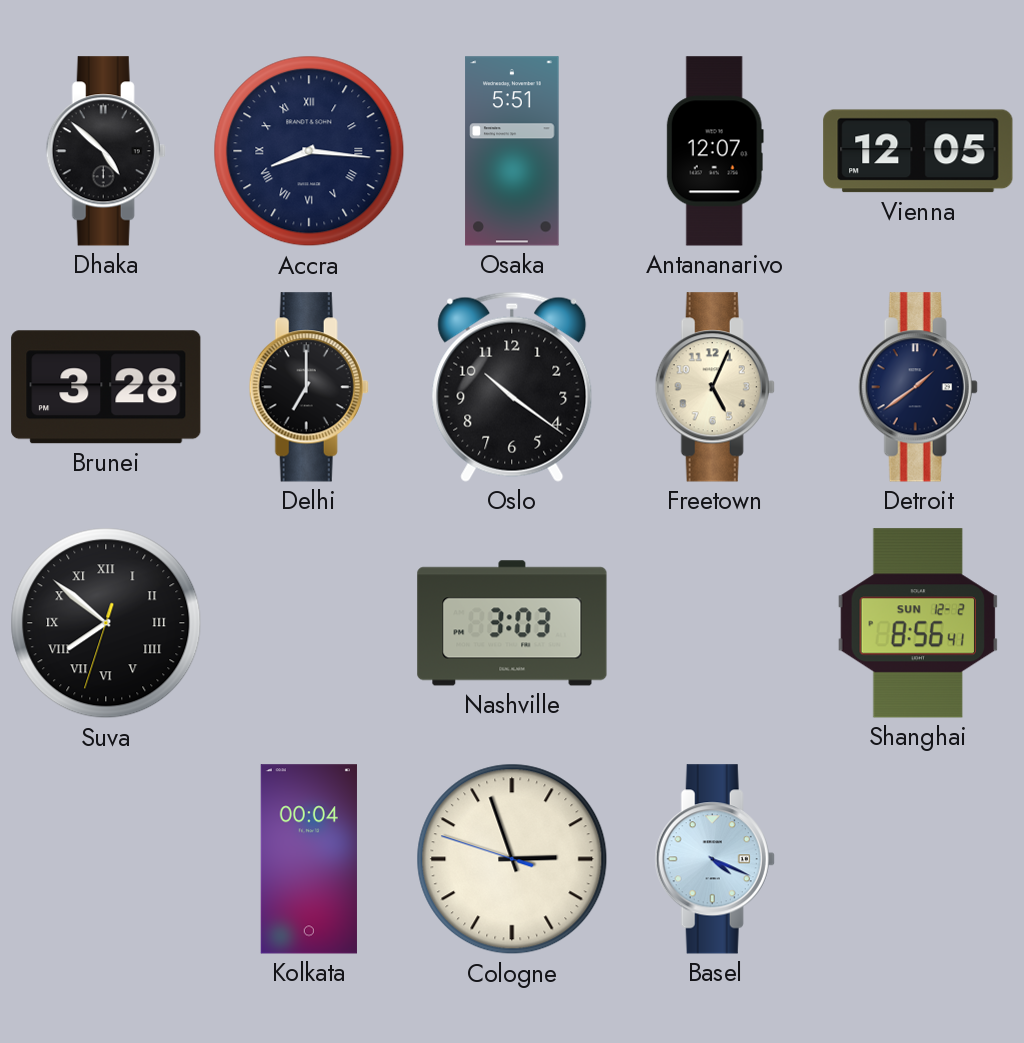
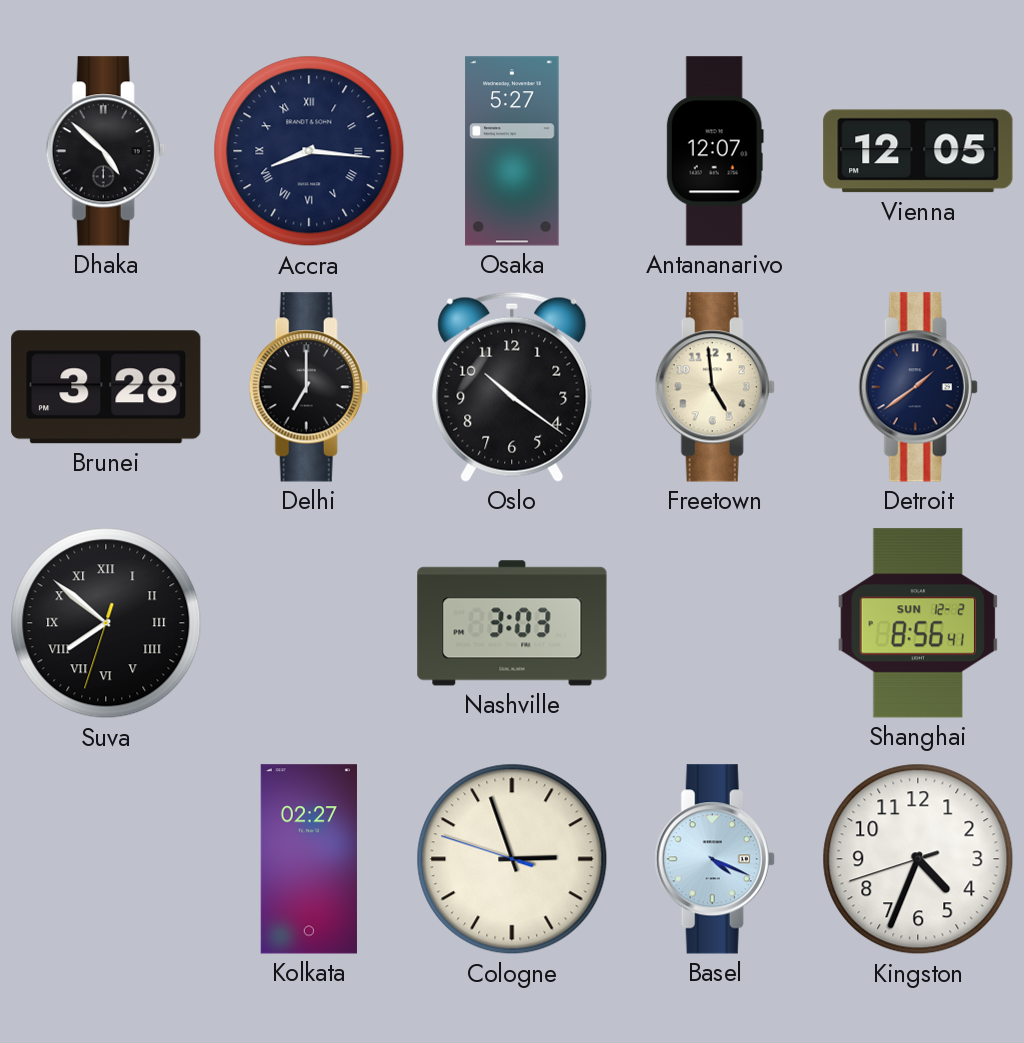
Osaka: 5:51 -> 5:27 (512, 151)
Freetown: 5:04 -> 4:59 (715, 387)
Kolkata: 00:04 -> 02:27 (309, 859)
Kingston: none -> 4:33 (918, 859)
